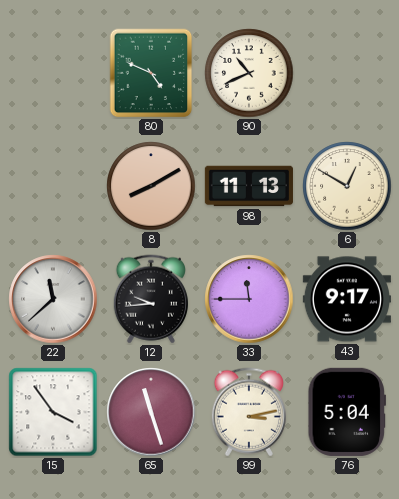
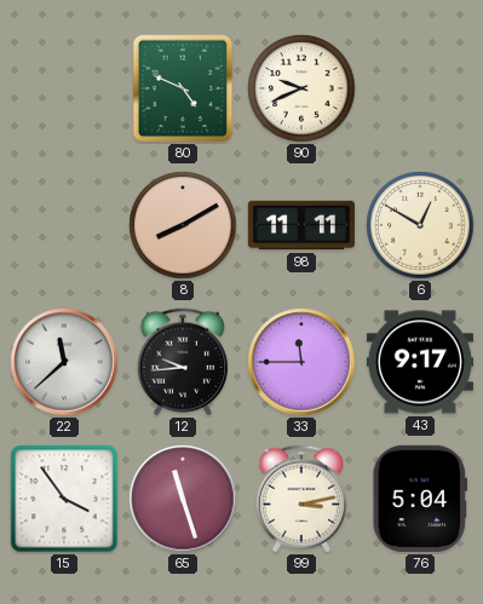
90: 10:41 -> 9:41 (301, 88)
98: 11:13 -> 11:11 (301, 225)
